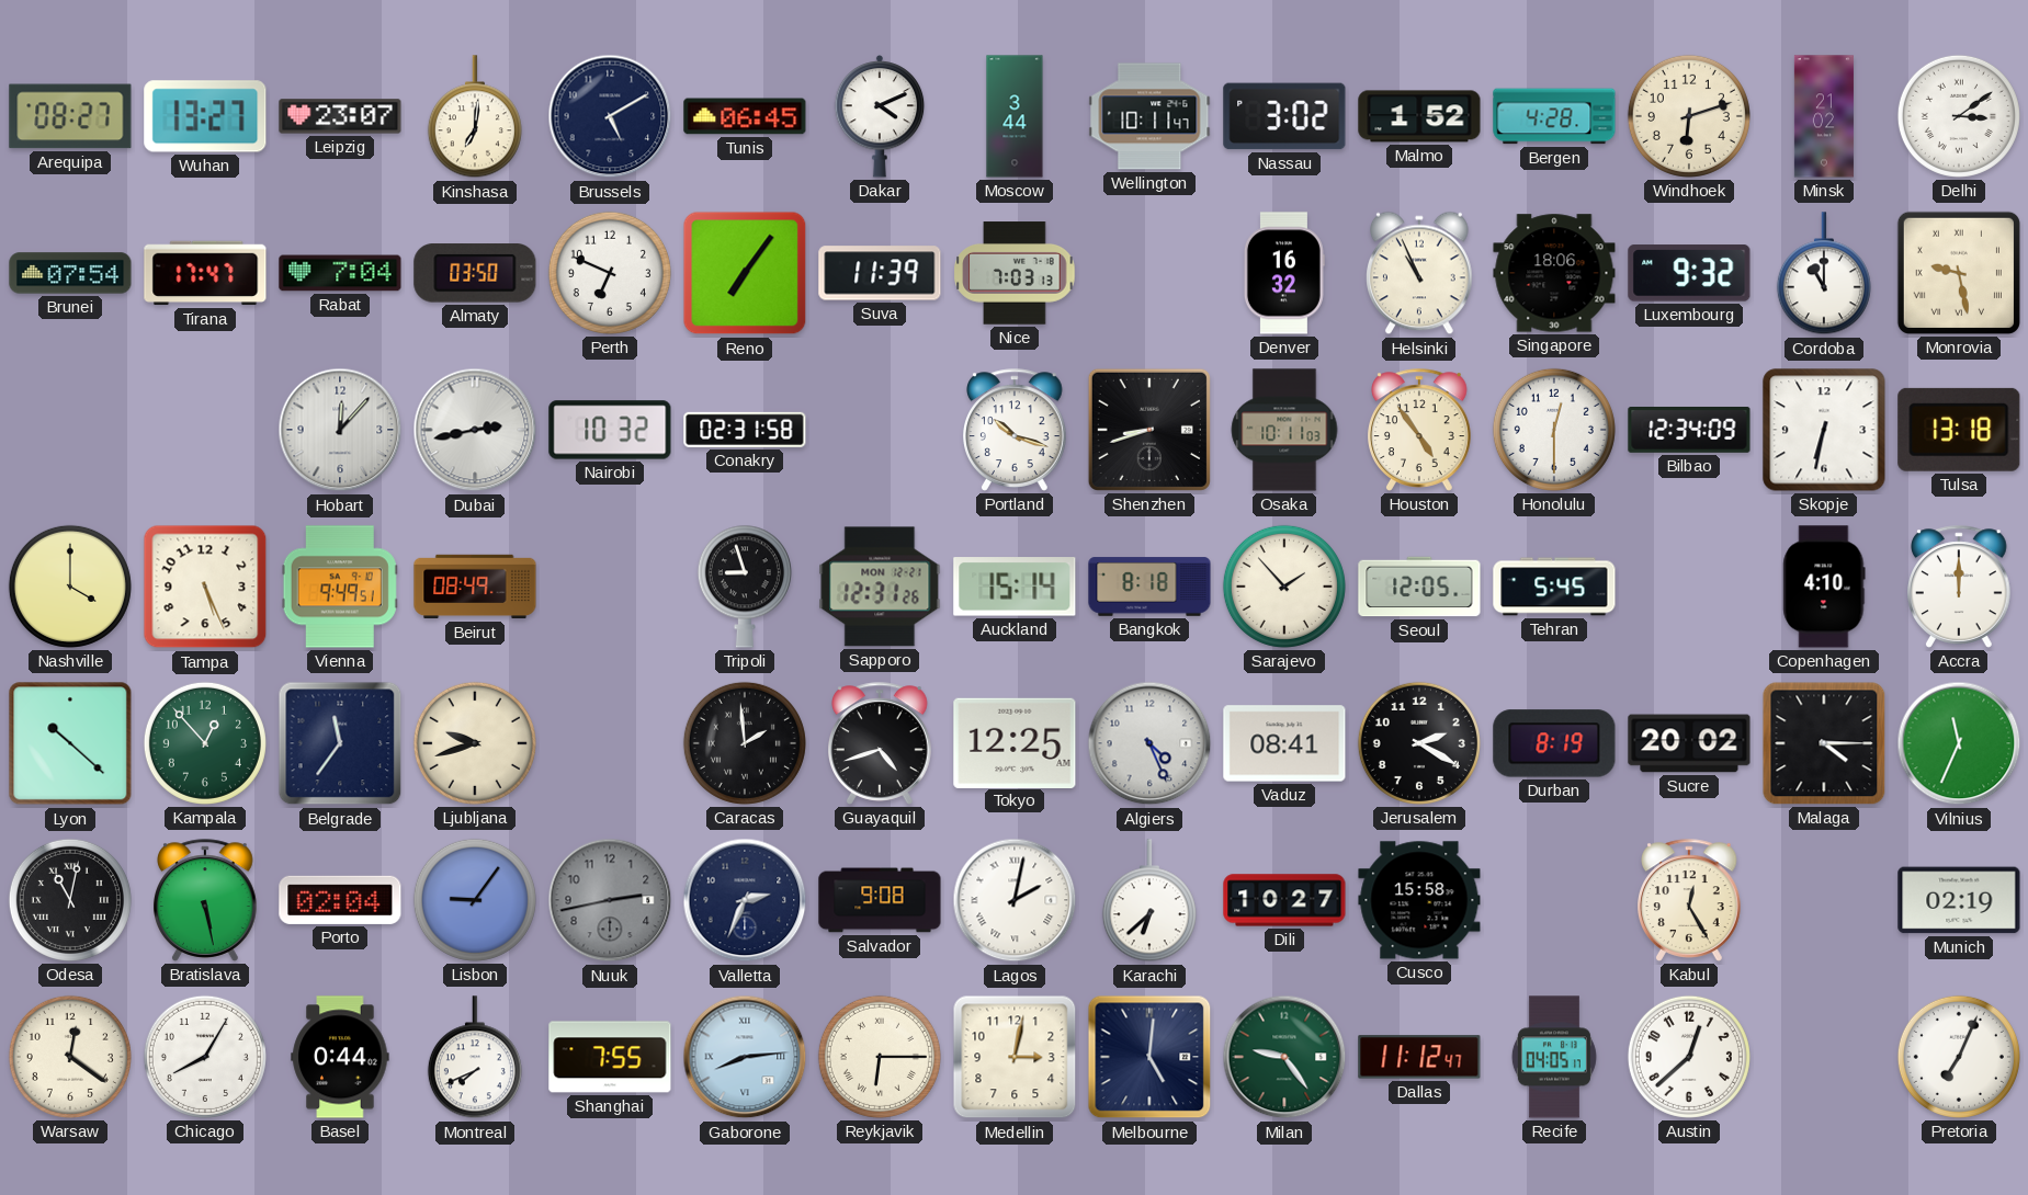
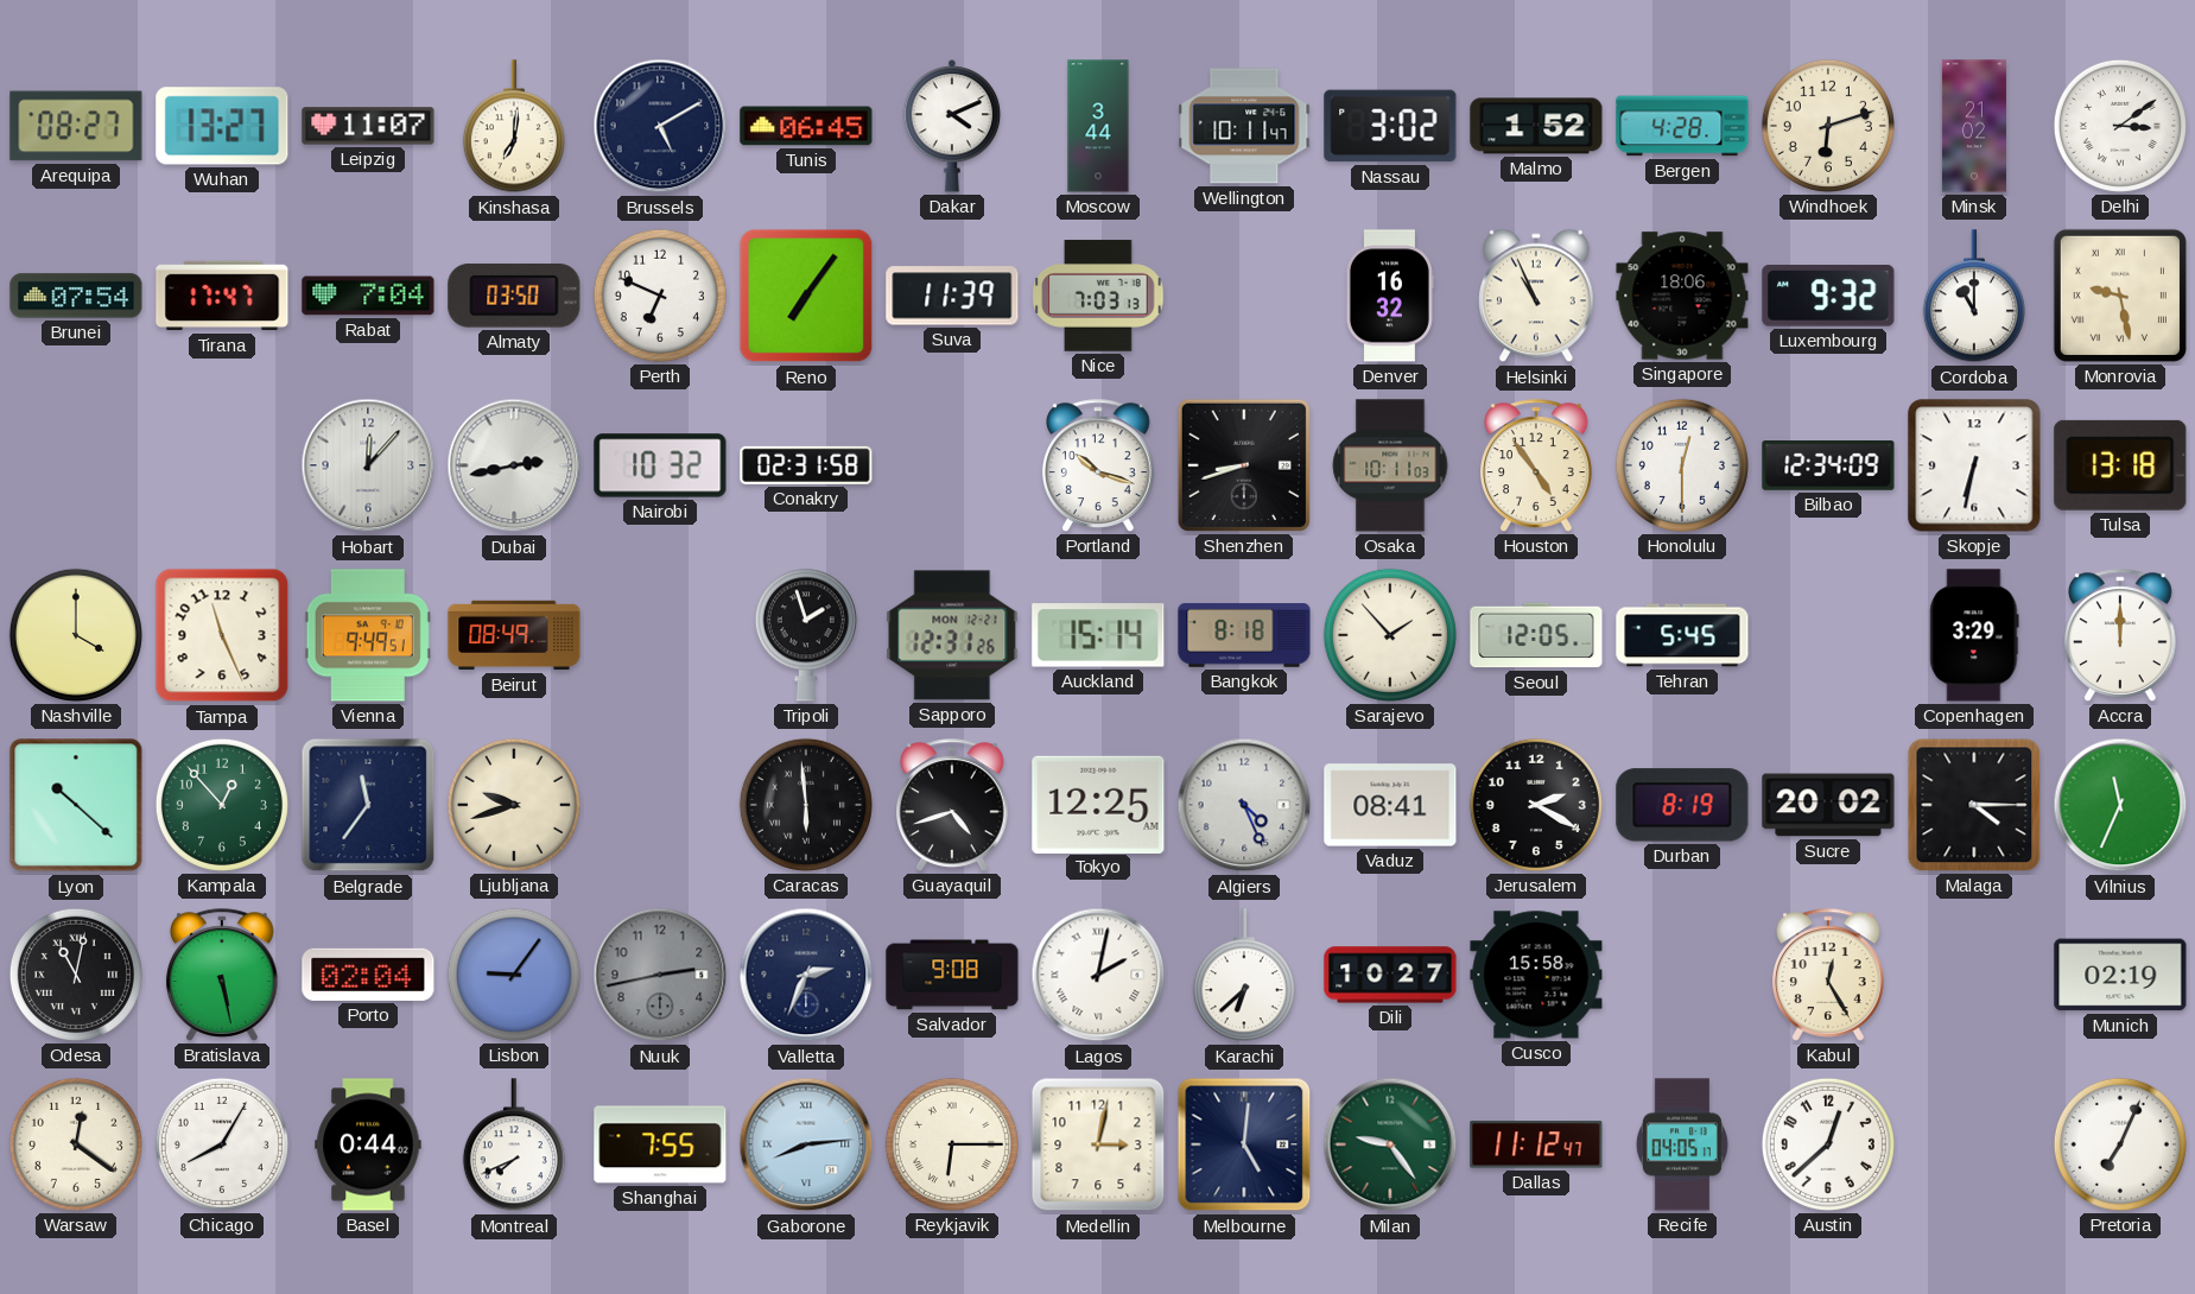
Leipzig: 23:07 -> 11:07 (368, 126)
Tampa: 5:26 -> 11:26 (222, 635)
Tripoli: 8:57 -> 1:57 (806, 635)
Copenhagen: 4:10 -> 3:29 (1974, 635)
Caracas: 1:59 -> 5:59 (806, 805)
